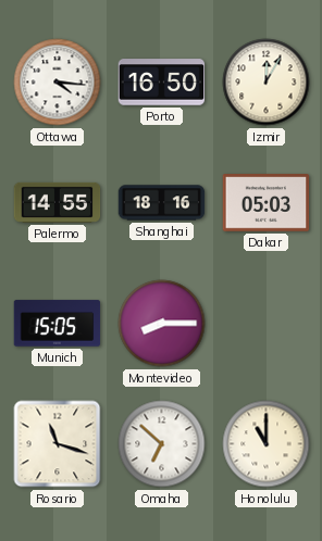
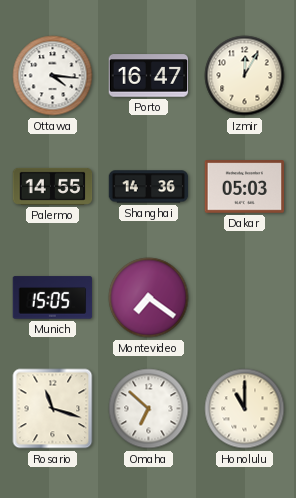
Porto: 16:50 -> 16:47 (149, 76)
Shanghai: 18:16 -> 14:36 (149, 187)
Montevideo: 8:15 -> 7:21 (149, 298)
